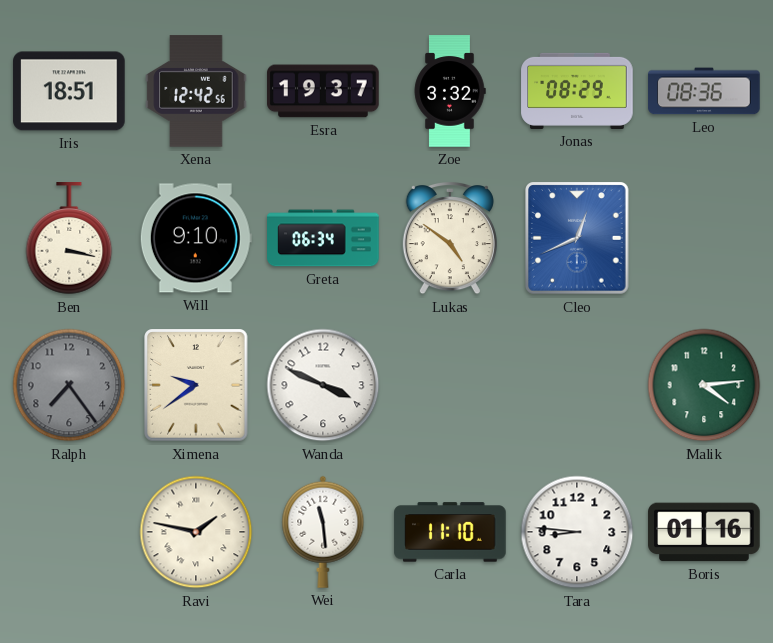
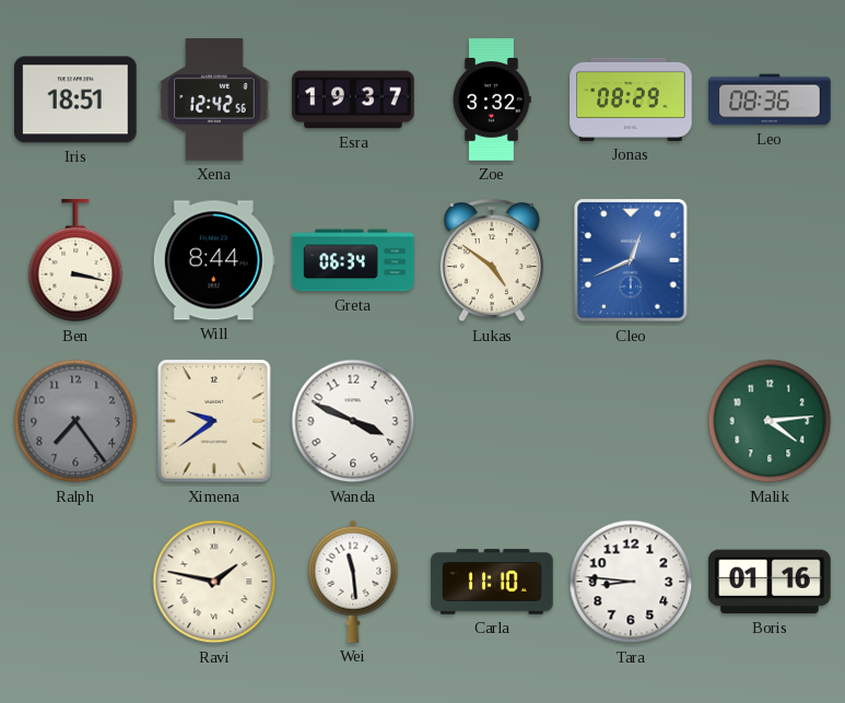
Will: 9:10 -> 8:44 (214, 260)
